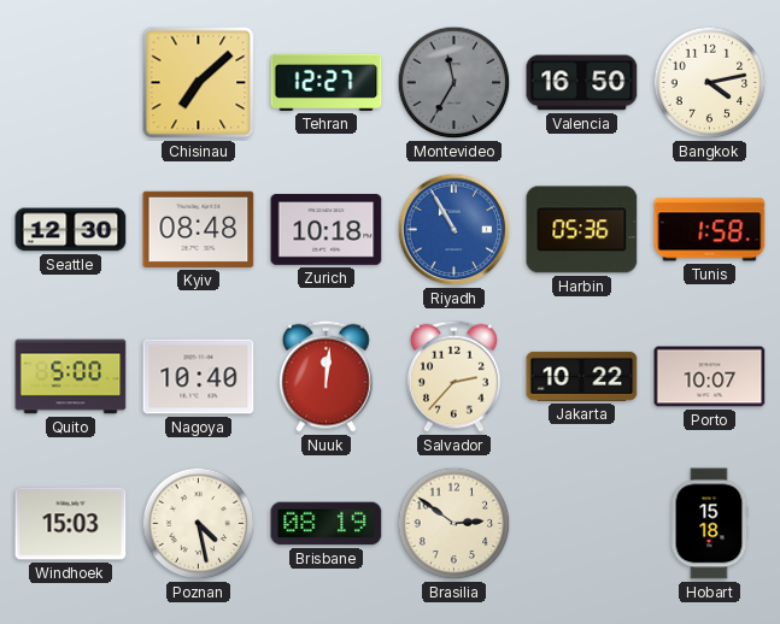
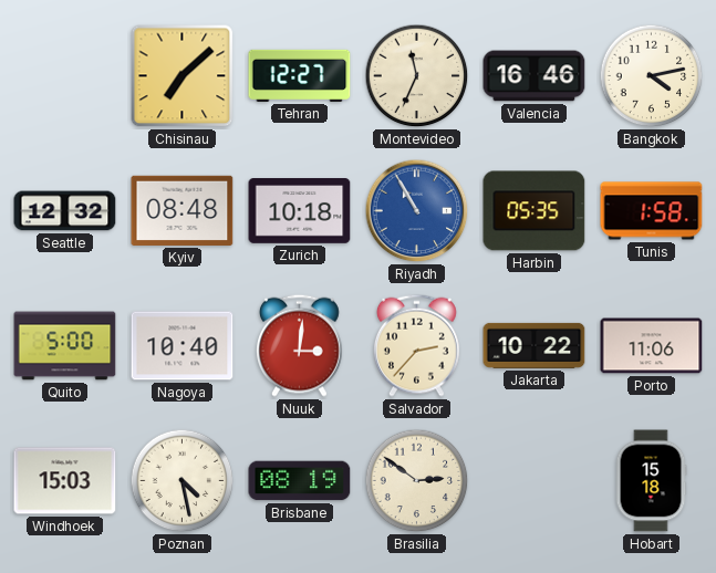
Montevideo: 11:35 -> 11:34 (417, 76)
Montevideo dial: grey -> cream (417, 76)
Valencia: 16:50 -> 16:46 (535, 76)
Seattle: 12:30 -> 12:32 (65, 211)
Harbin: 05:36 -> 05:35 (535, 211)
Nuuk: 12:01 -> 3:01 (299, 345)
Porto: 10:07 -> 11:06 (652, 346)
